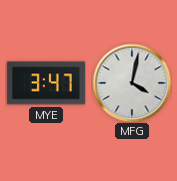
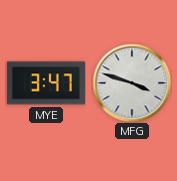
MFG: 4:02 -> 3:48 (132, 83)
